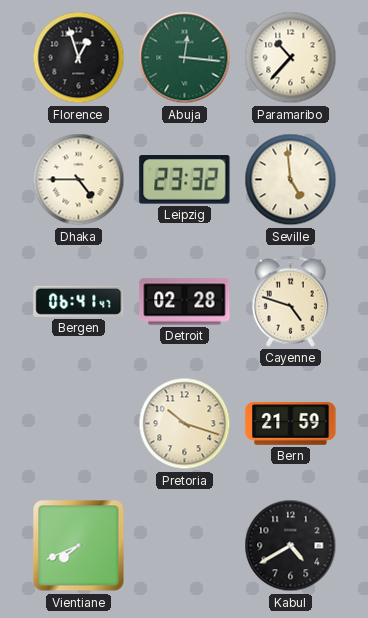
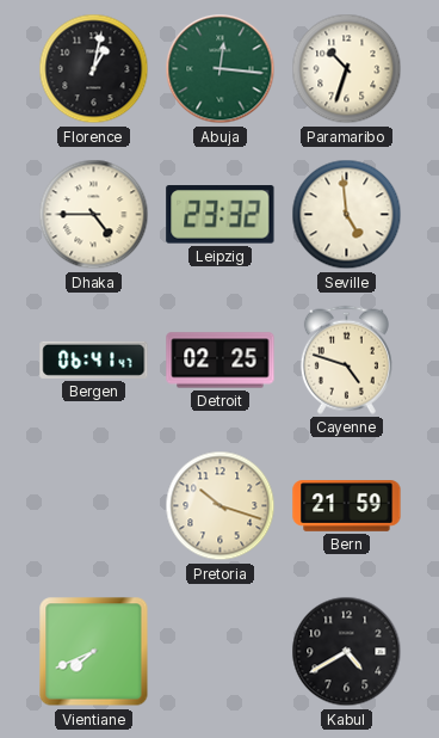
Florence: 12:57 -> 1:02 (94, 69)
Paramaribo: 10:37 -> 10:33 (347, 69)
Detroit: 02:28 -> 02:25 (221, 361)
